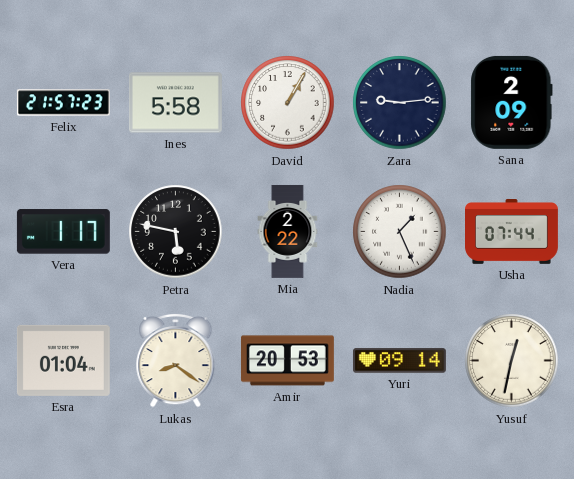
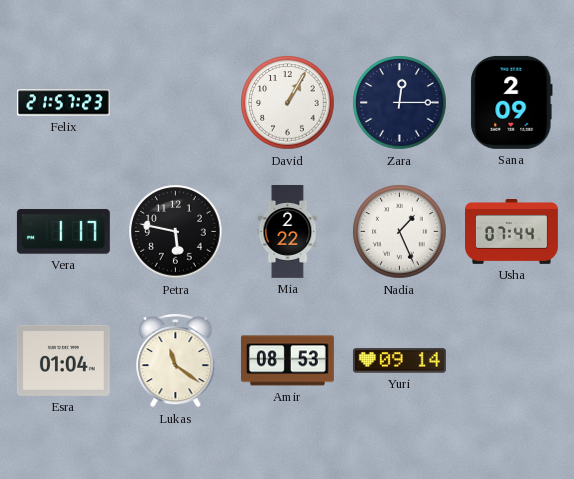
Ines: 5:58 -> none (175, 103)
Zara: 9:14 -> 12:15 (400, 103)
Lukas: 8:21 -> 11:21 (176, 360)
Amir: 20:53 -> 08:53 (287, 361)
Yusuf: 12:32 -> none (512, 361)
